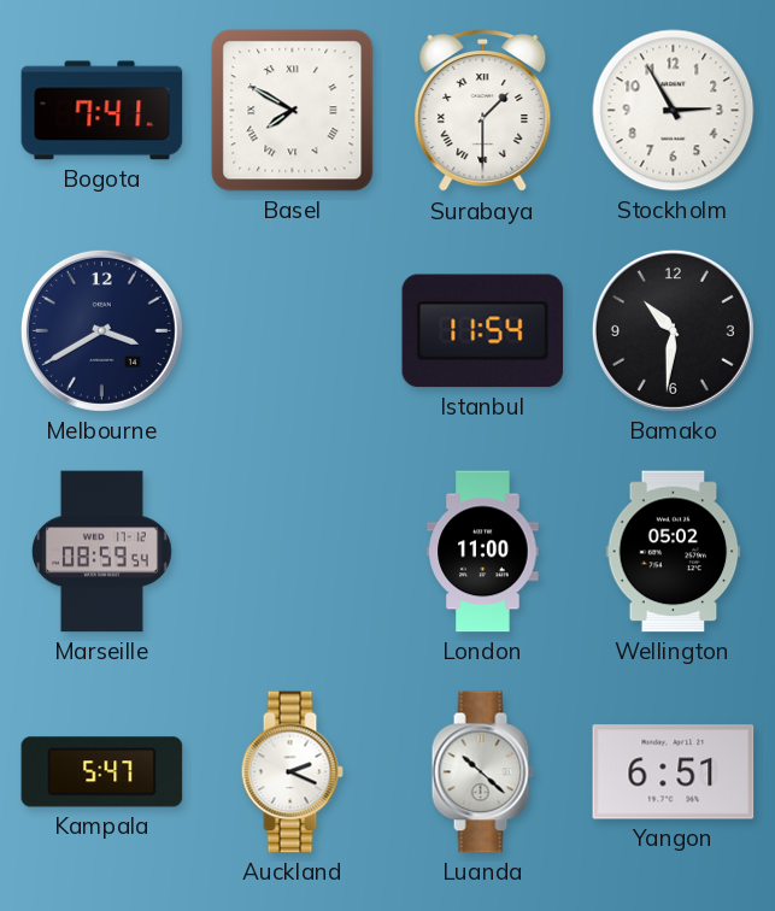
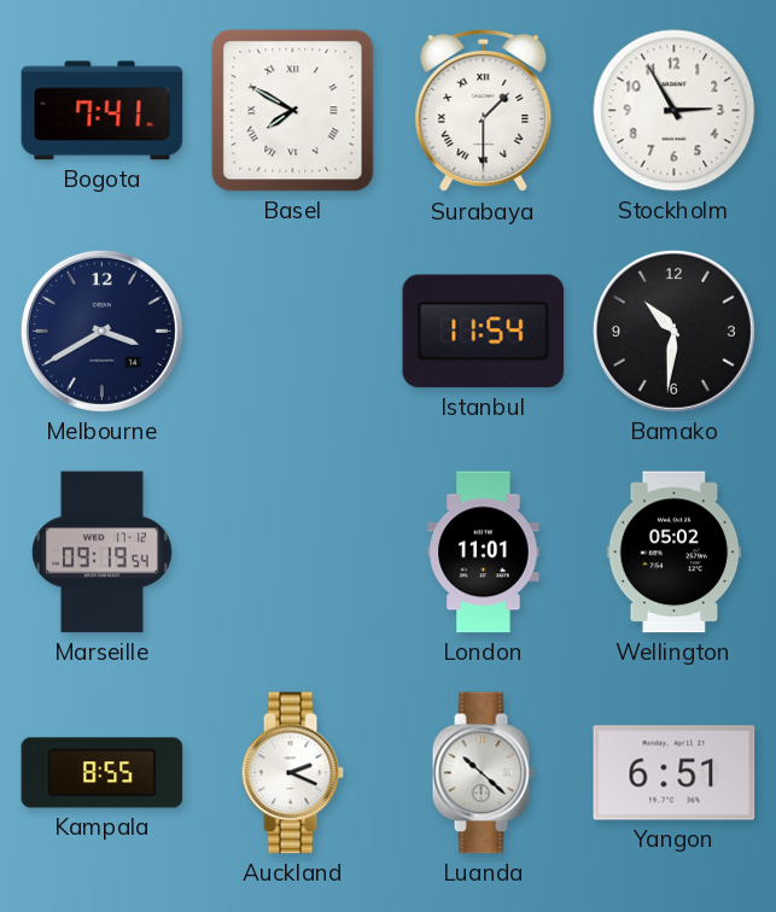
Marseille: 08:59 -> 09:19 (101, 553)
London: 11:00 -> 11:01 (484, 553)
Kampala: 5:47 -> 8:55 (103, 773)
